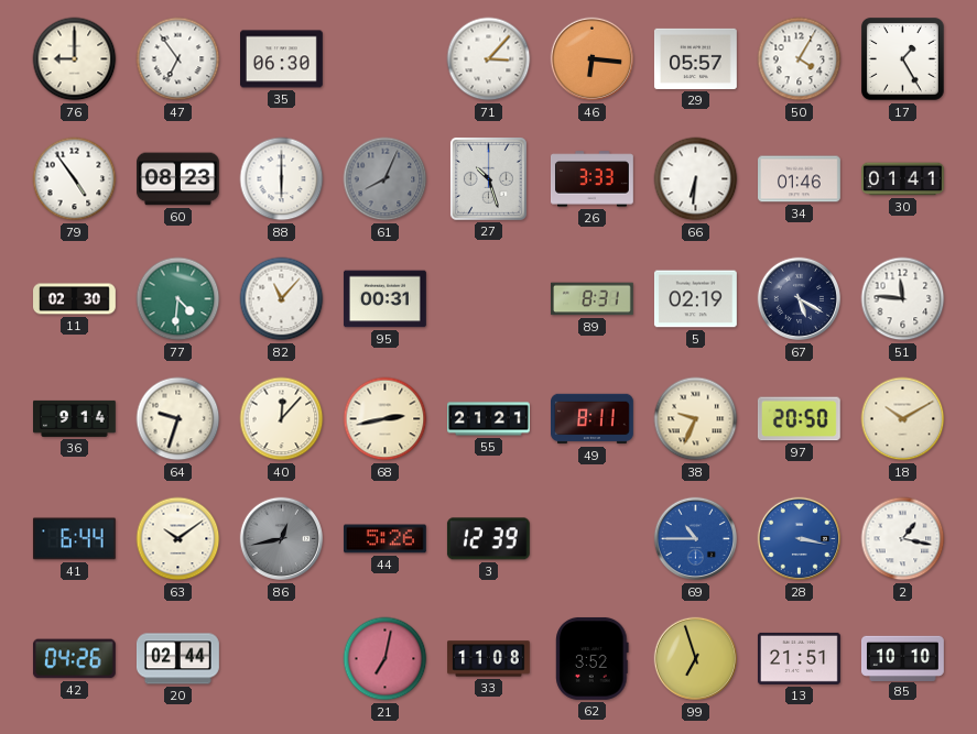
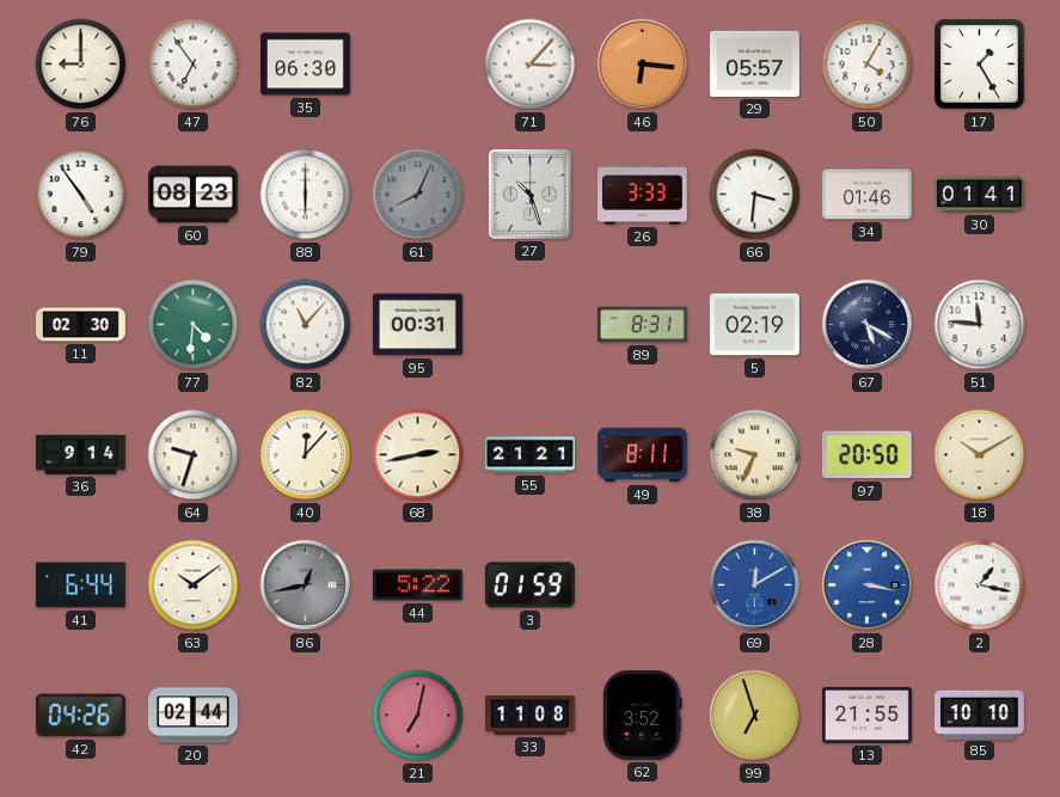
66: 6:31 -> 3:31 (755, 195)
44: 5:26 -> 5:22 (417, 586)
3: 12:39 -> 01:59 (529, 586)
69: 10:45 -> 12:10 (754, 586)
13: 21:51 -> 21:55 (866, 715)
